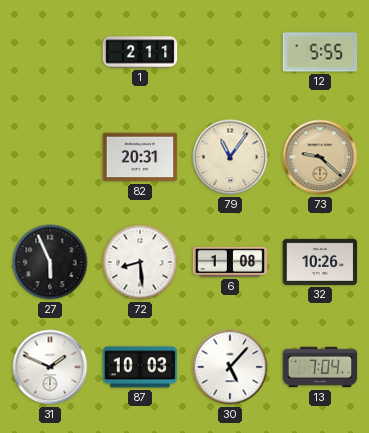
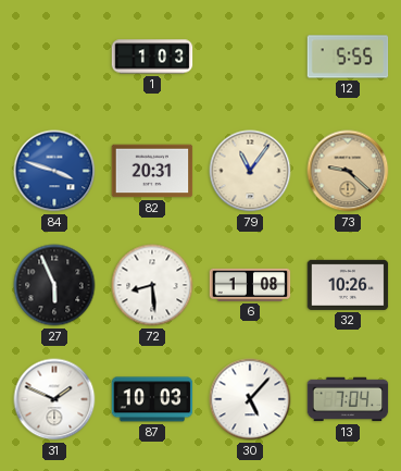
1: 2:11 -> 1:03 (152, 57)
84: none -> 3:48 (54, 171)
